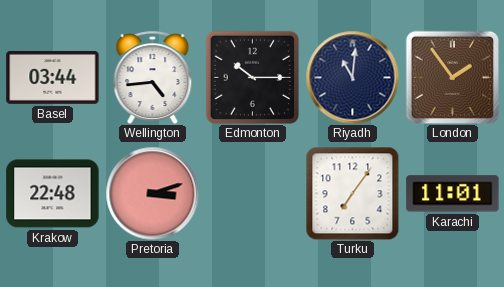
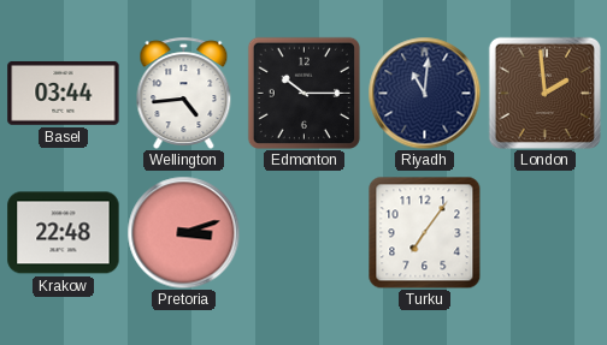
London: 1:54 -> 1:59 (544, 93)
Karachi: 11:01 -> none (453, 194)
